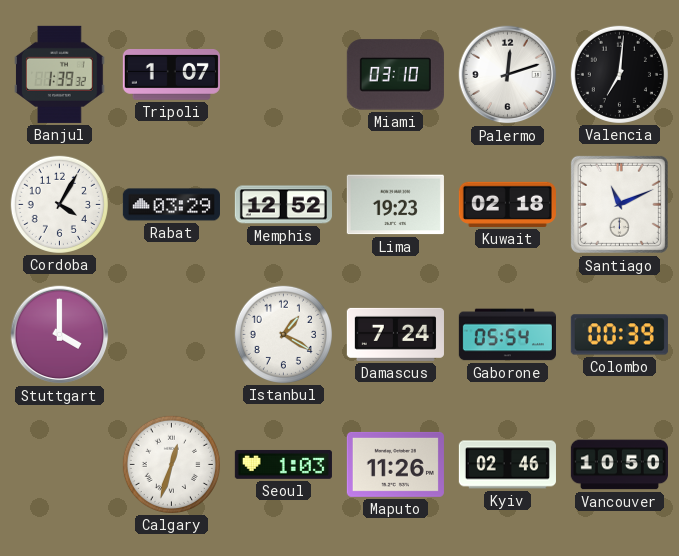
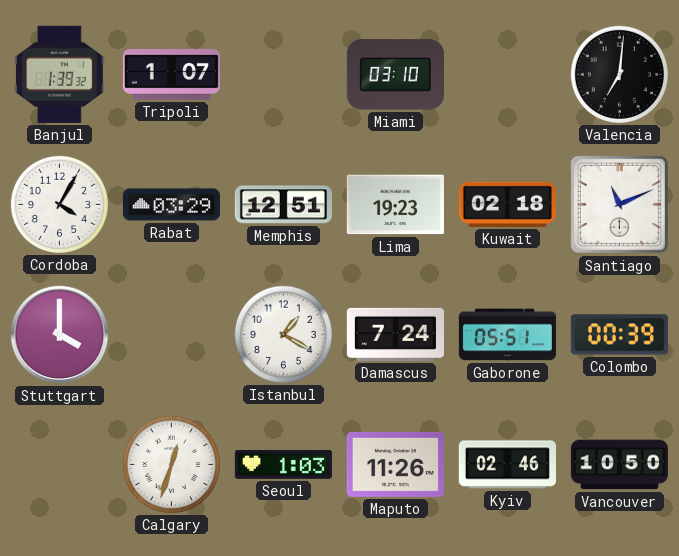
Palermo: 12:12 -> none (508, 75)
Memphis: 12:52 -> 12:51 (283, 205)
Gaborone: 05:54 -> 05:51 (507, 335)
